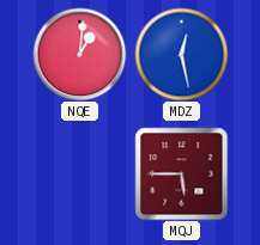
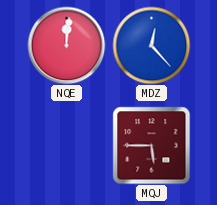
NQE: 1:01 -> 12:01 (66, 45)
MDZ: 12:28 -> 12:23 (151, 45)
